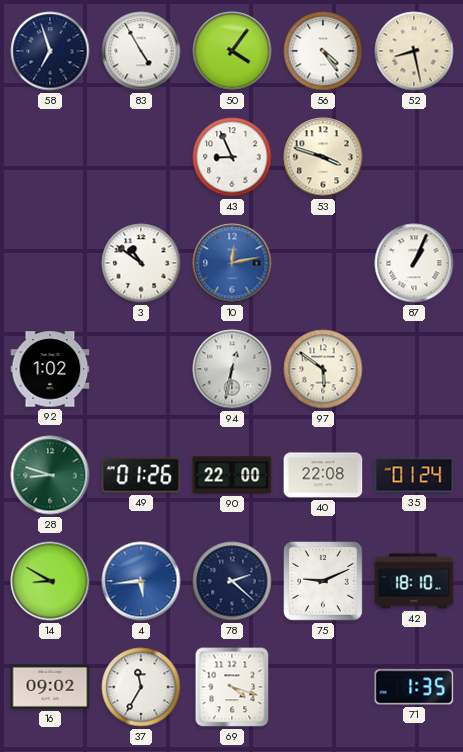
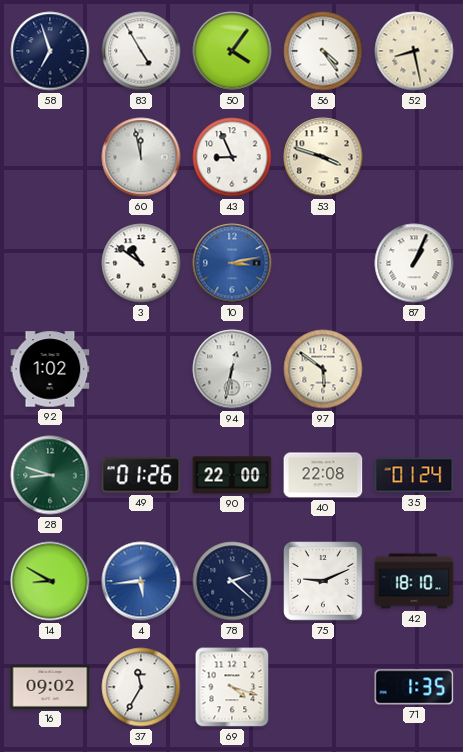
60: none -> 11:58 (141, 157)
10: 12:13 -> 3:13 (232, 263)
